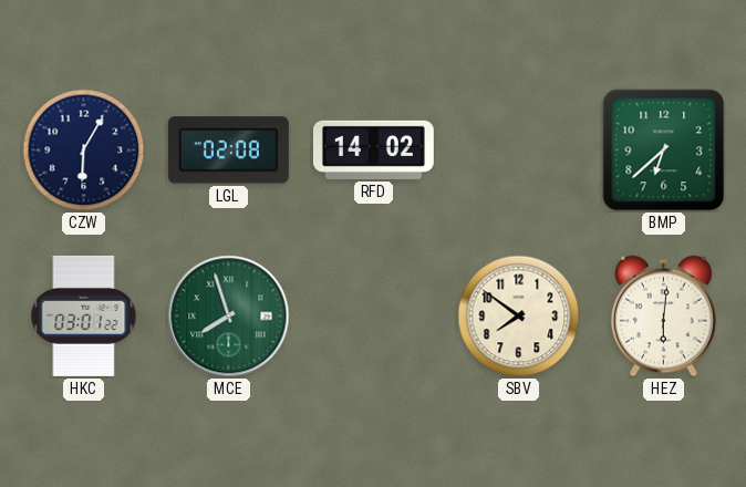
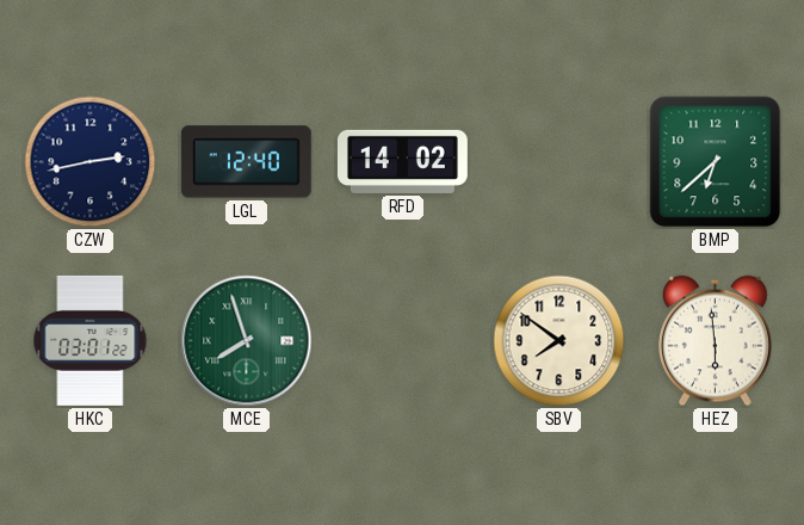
CZW: 6:05 -> 2:43 (91, 162)
LGL: 02:08 -> 12:40 (246, 162)
HEZ: 6:01 -> 5:59 (716, 341)
